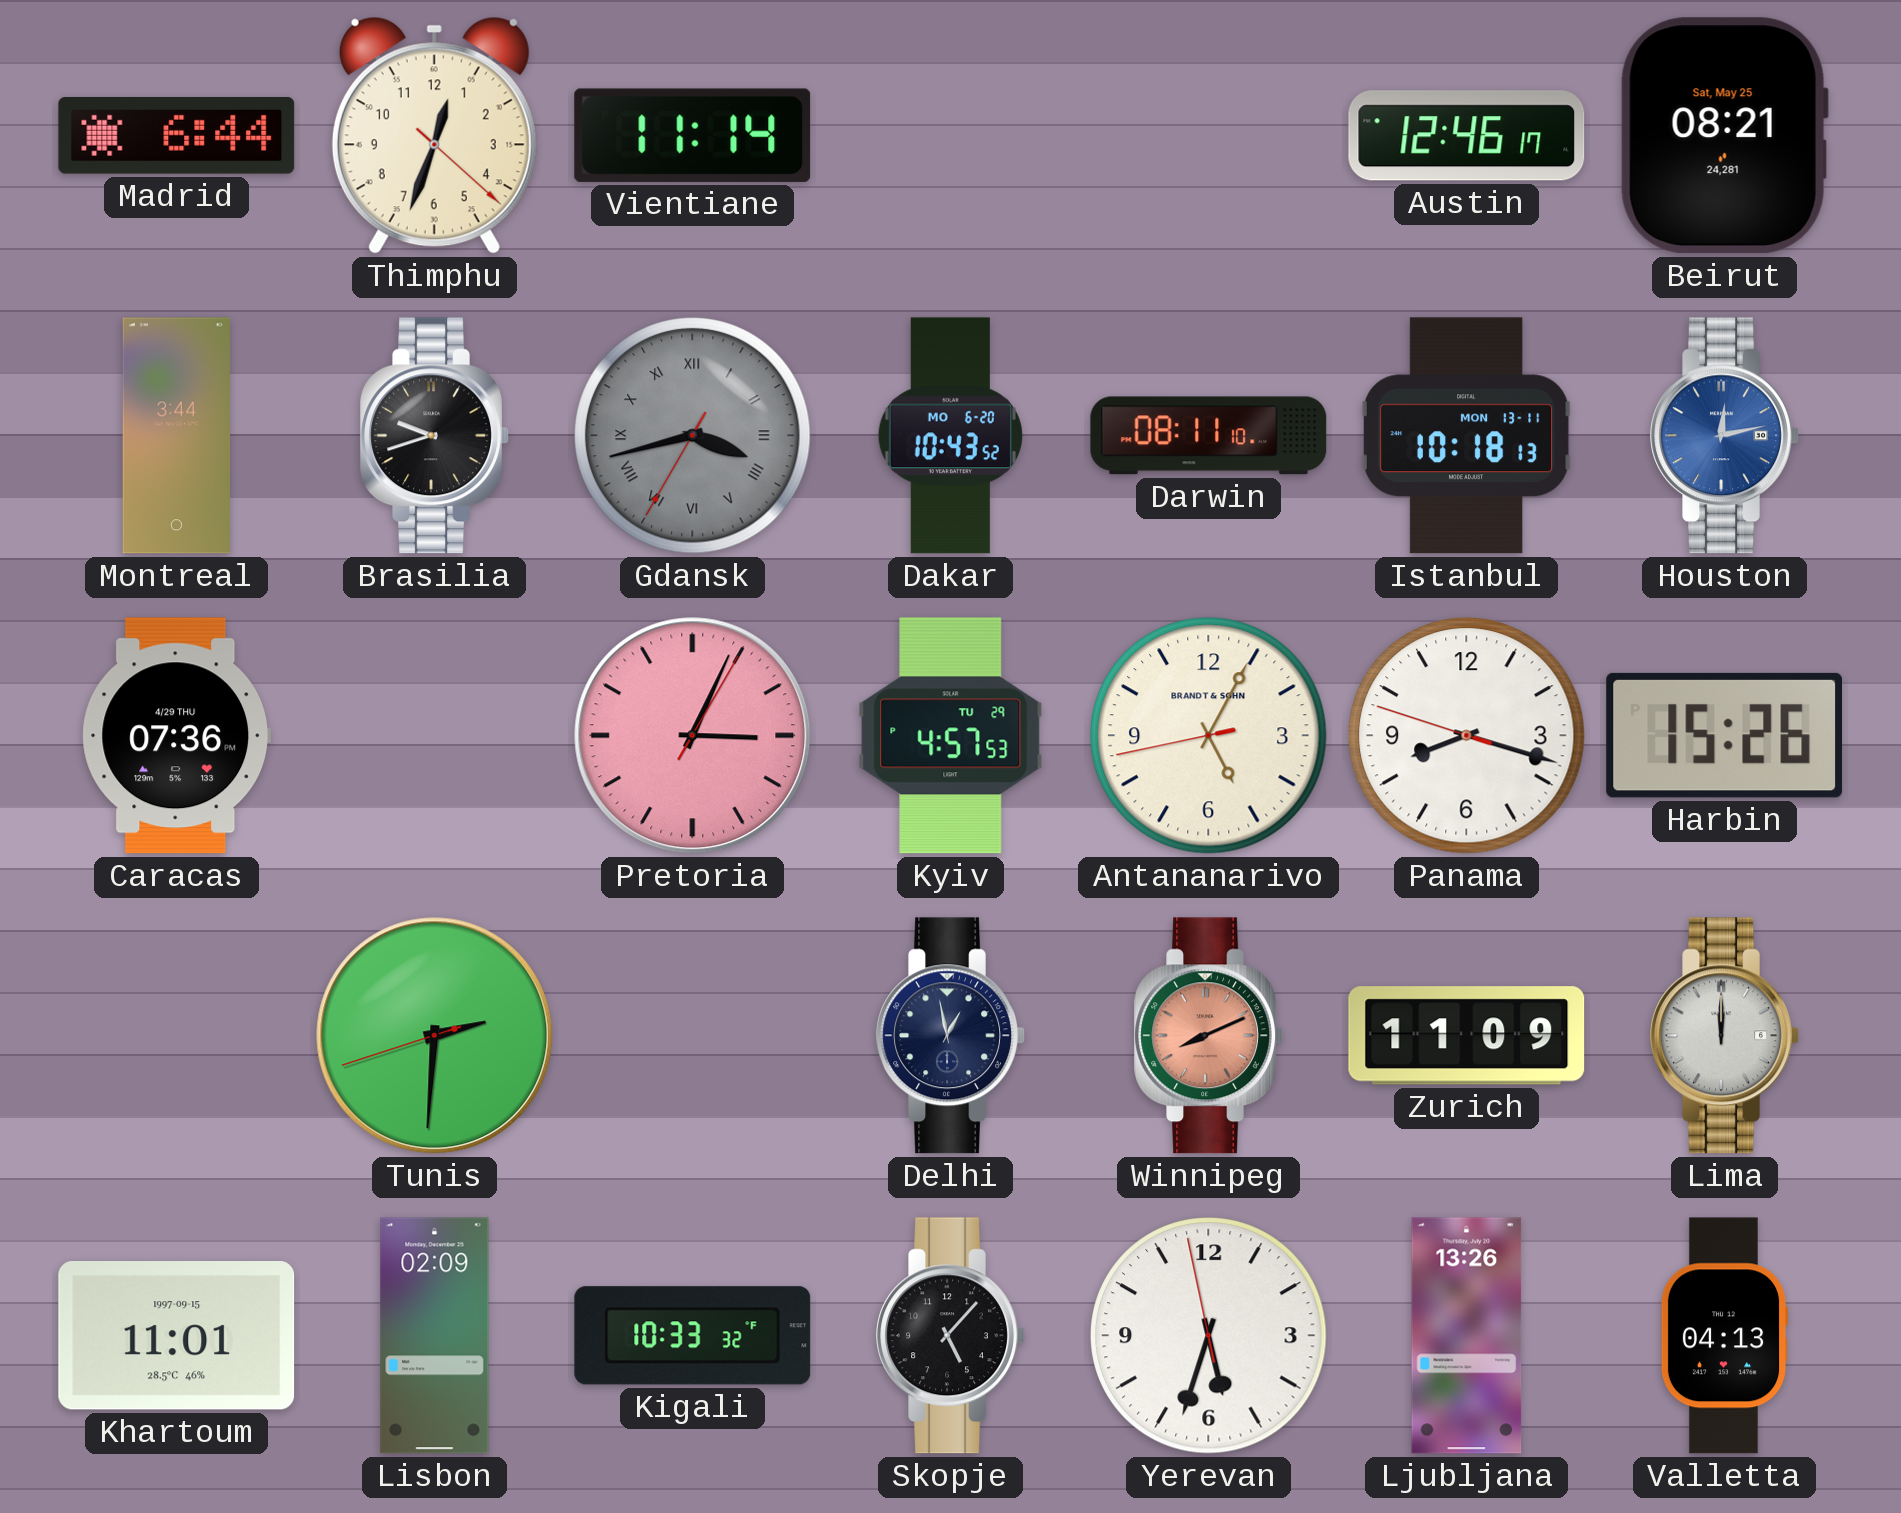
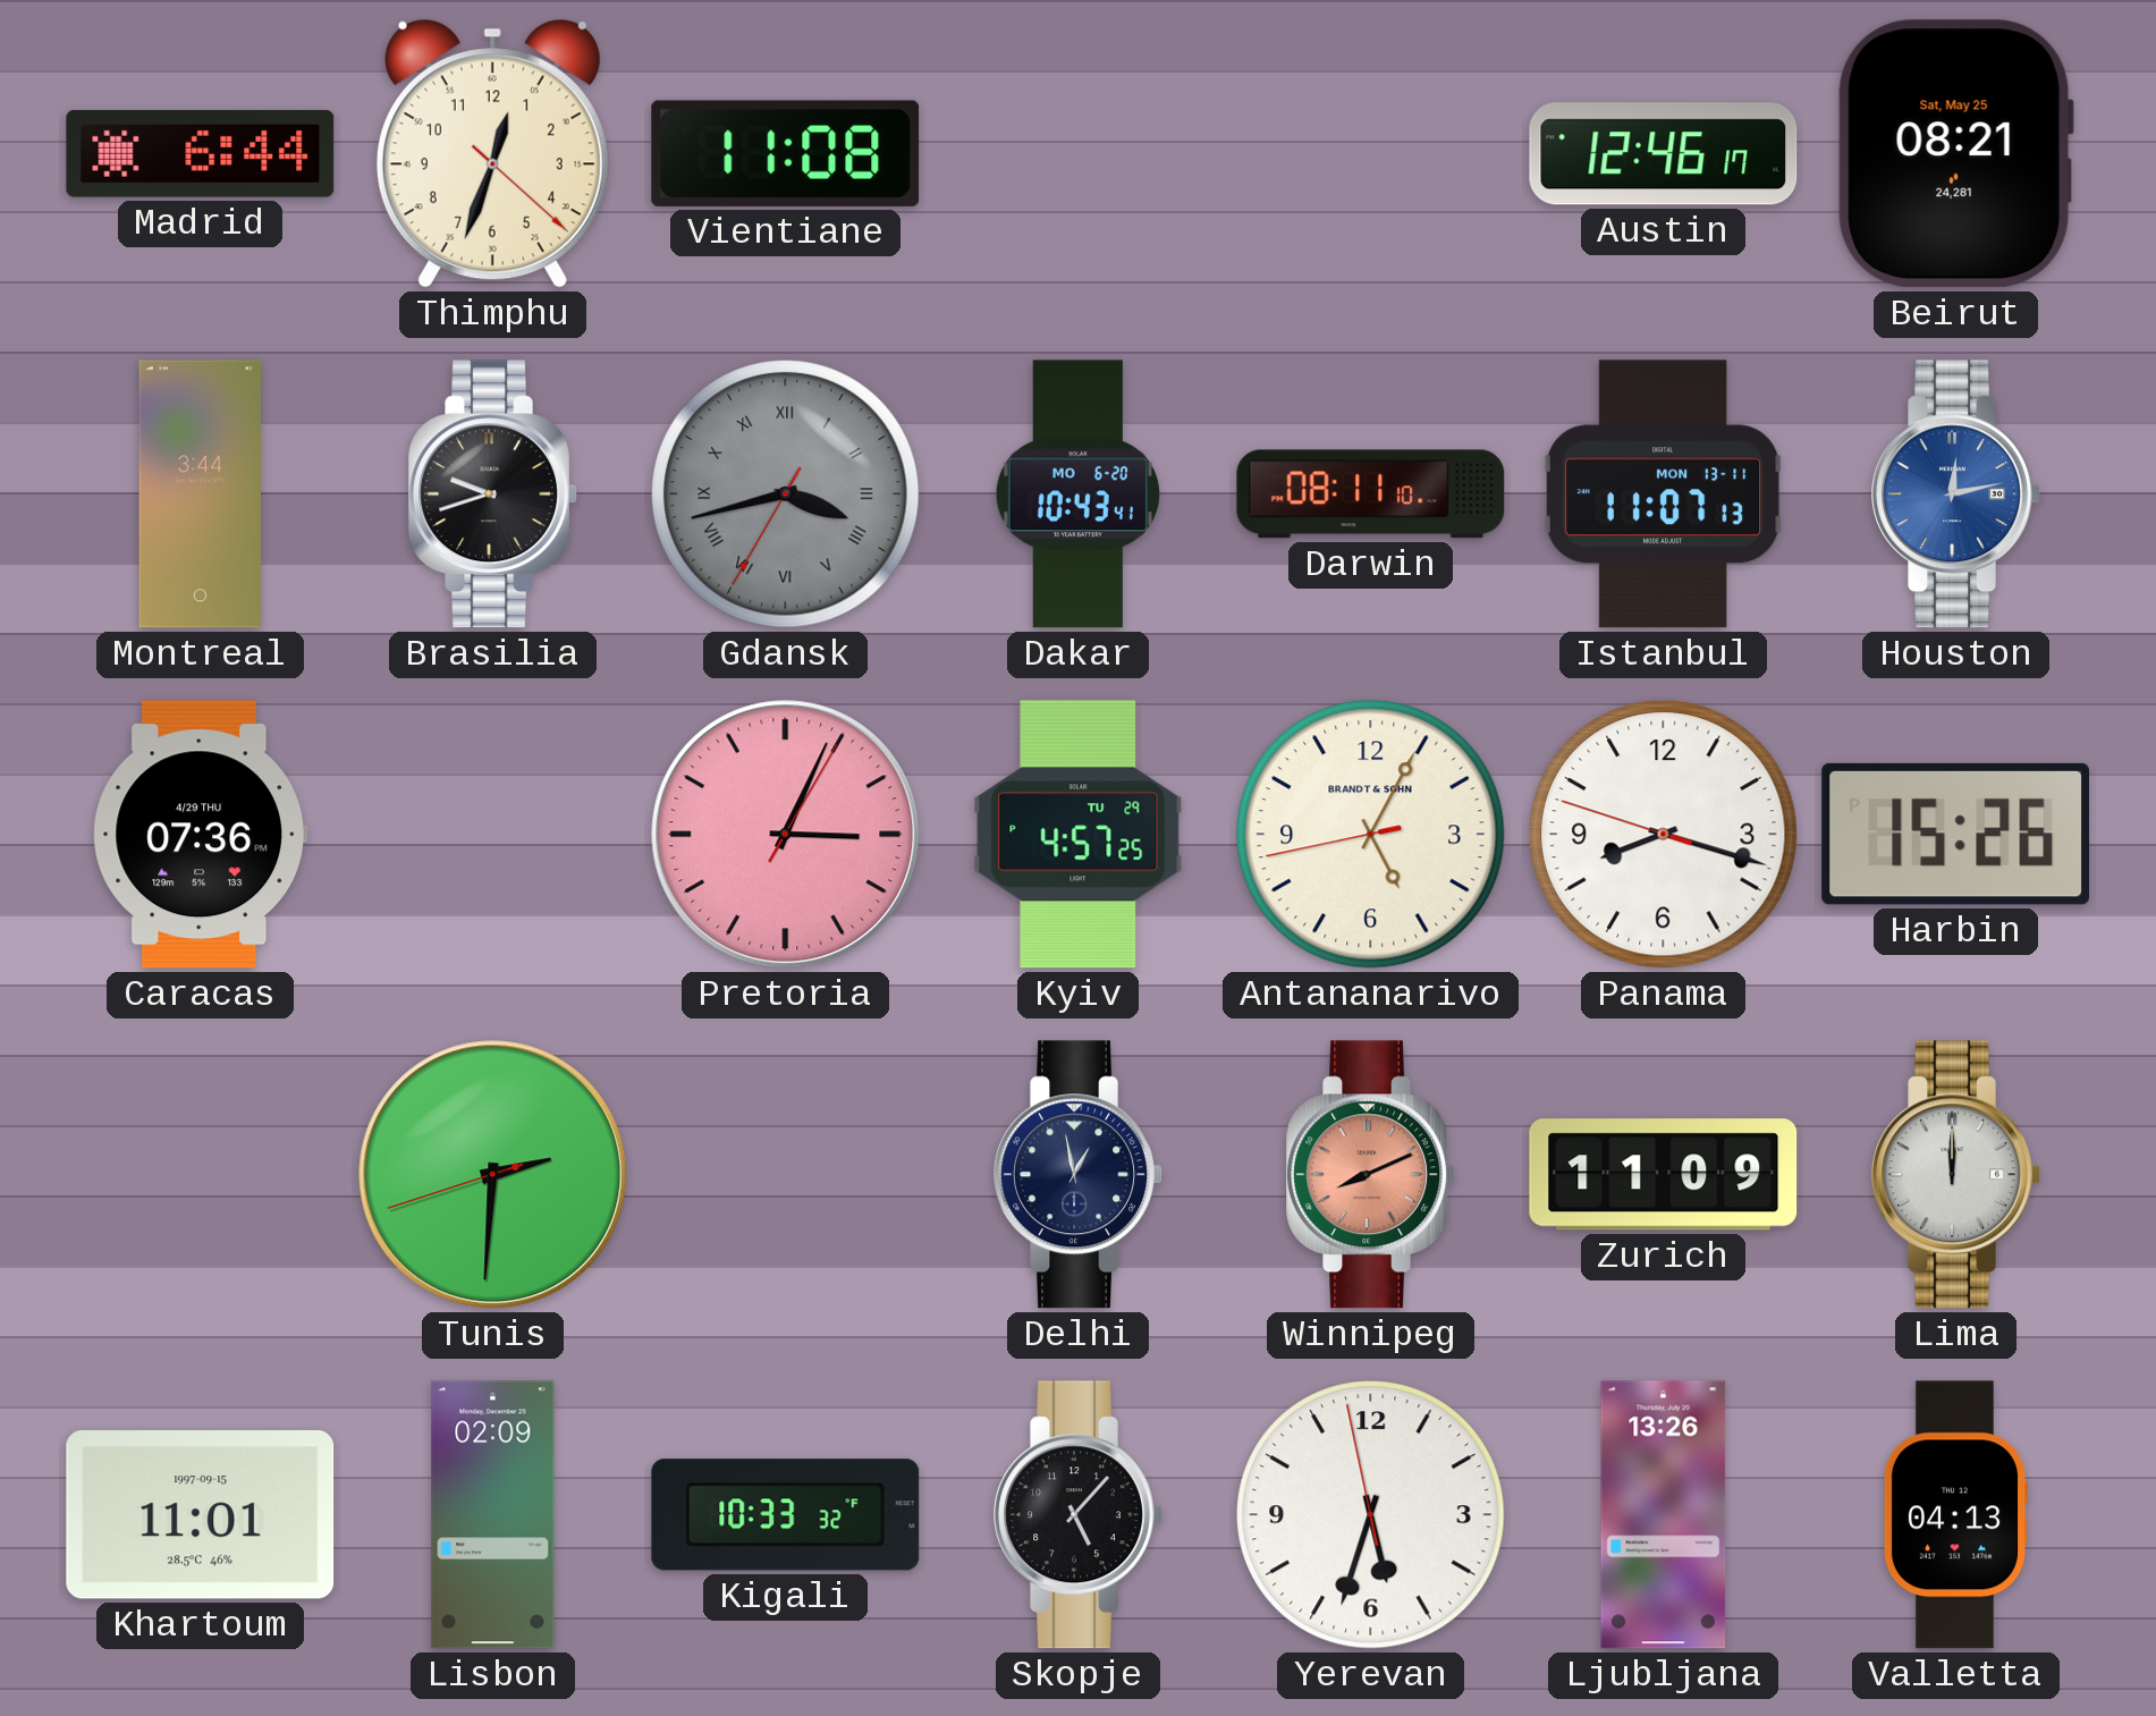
Vientiane: 11:14 -> 11:08 (786, 153)
Dakar: 10:43:52 -> 10:43:41 (1077, 494)
Istanbul: 10:18 -> 11:07 (1664, 494)
Kyiv: 4:57:53 -> 4:57:25 (1079, 835)
